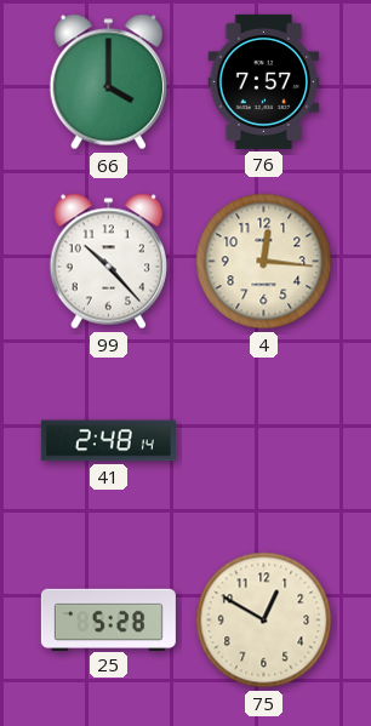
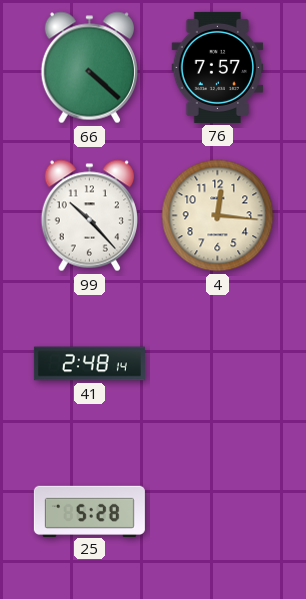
66: 4:00 -> 4:22 (89, 68)
75: 12:50 -> none (264, 621)
